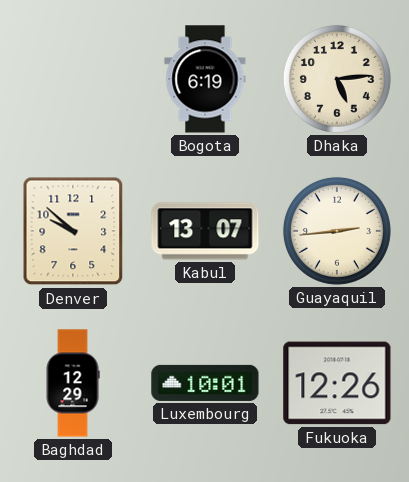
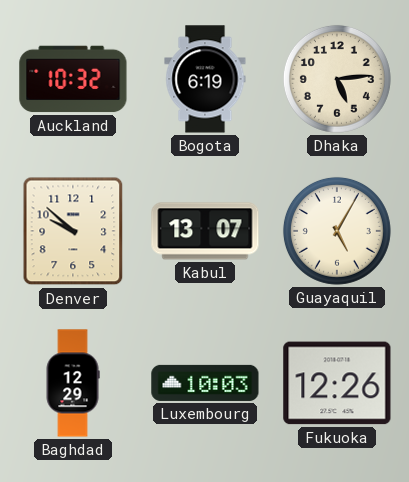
Auckland: none -> 10:32 (73, 79)
Guayaquil: 2:44 -> 5:05 (337, 231)
Luxembourg: 10:01 -> 10:03 (205, 383)
